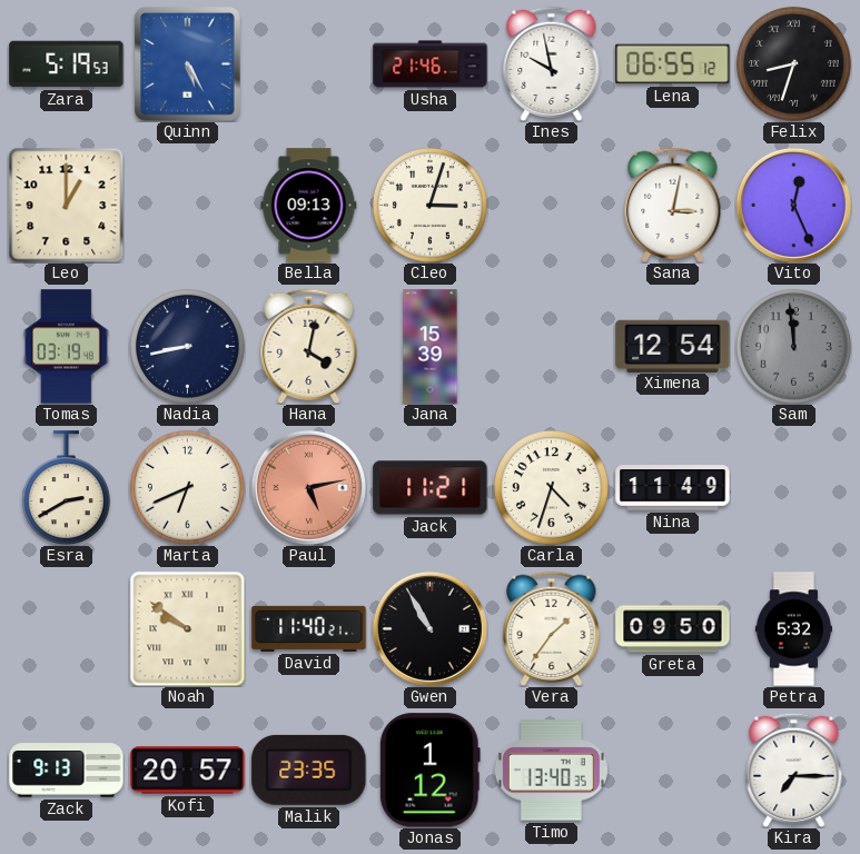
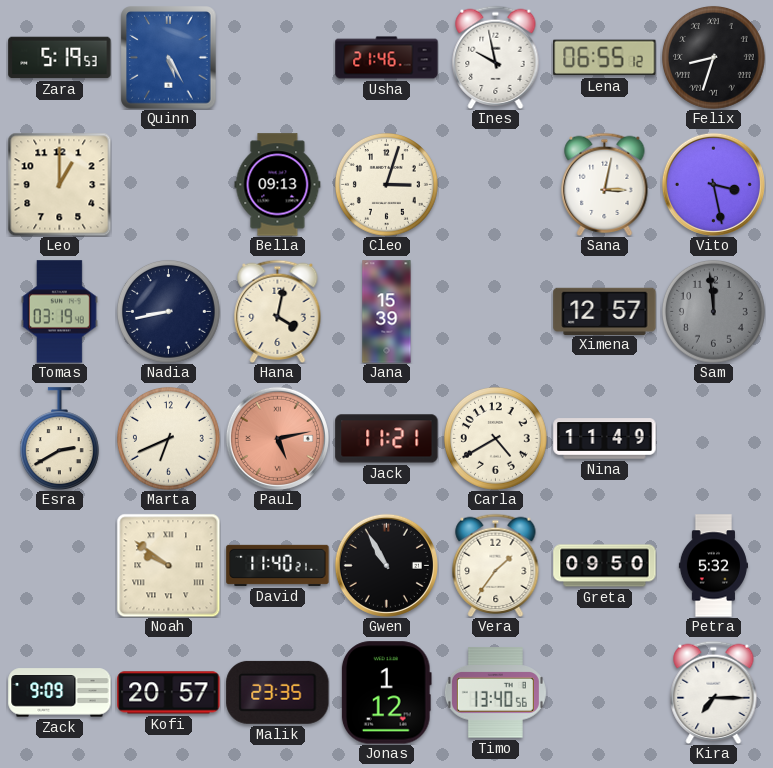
Vito: 12:26 -> 3:28 (713, 184)
Ximena: 12:54 -> 12:57 (605, 311)
Carla: 4:33 -> 4:40 (495, 438)
Zack: 9:13 -> 9:09 (60, 693)
Timo: 13:40:35 -> 13:40:56 (495, 693)
